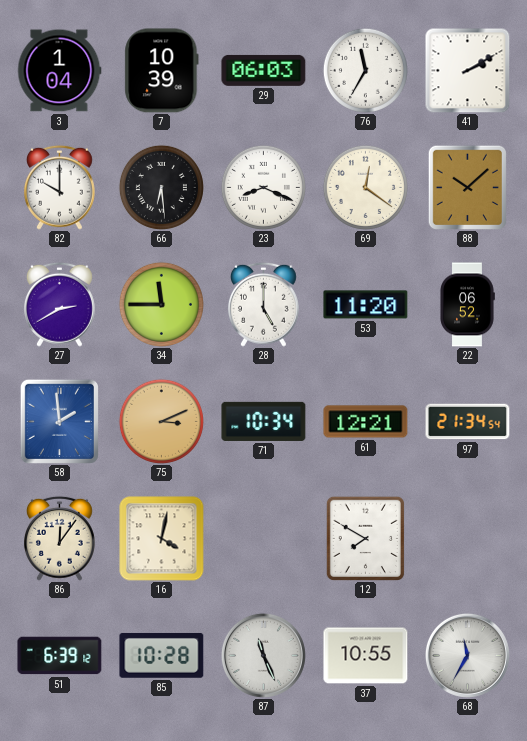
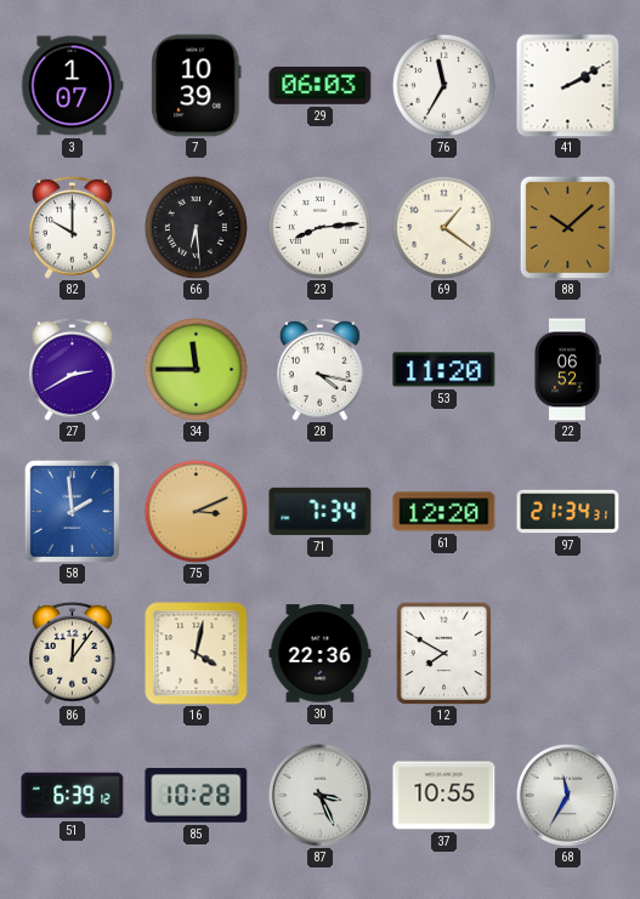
3: 1:04 -> 1:07 (72, 86)
23: 8:19 -> 8:14 (319, 227)
69: 12:21 -> 1:21 (443, 227)
28: 5:00 -> 4:17 (319, 369)
71: 10:34 -> 7:34 (321, 511)
61: 12:21 -> 12:20 (444, 512)
97: 21:34:54 -> 21:34:31 (568, 512)
30: none -> 22:36 (321, 654)
87: 11:26 -> 3:26 (319, 795)
